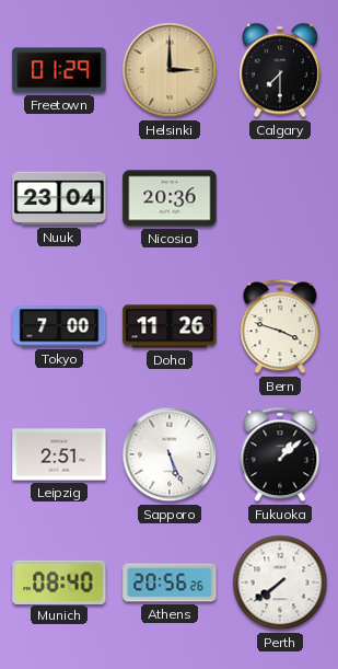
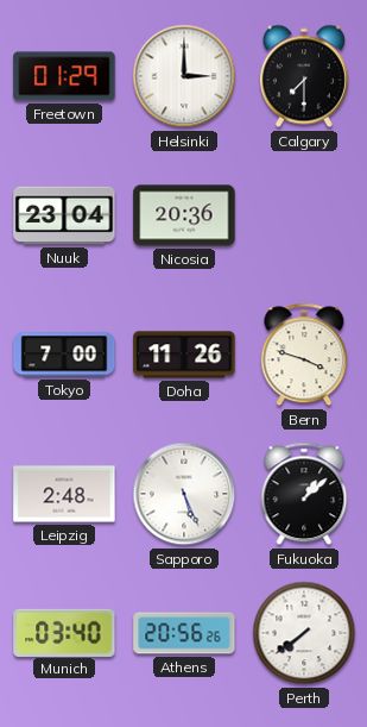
Helsinki dial: champagne -> white (184, 76)
Leipzig: 2:51 -> 2:48 (64, 494)
Munich: 08:40 -> 03:40 (64, 632)
